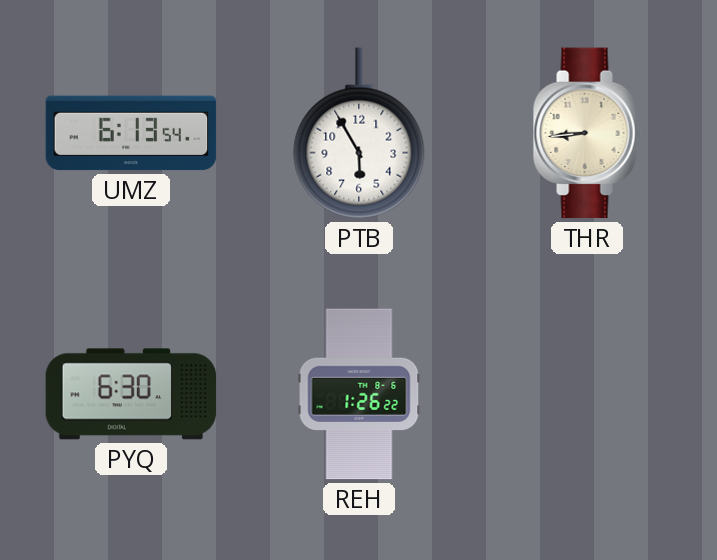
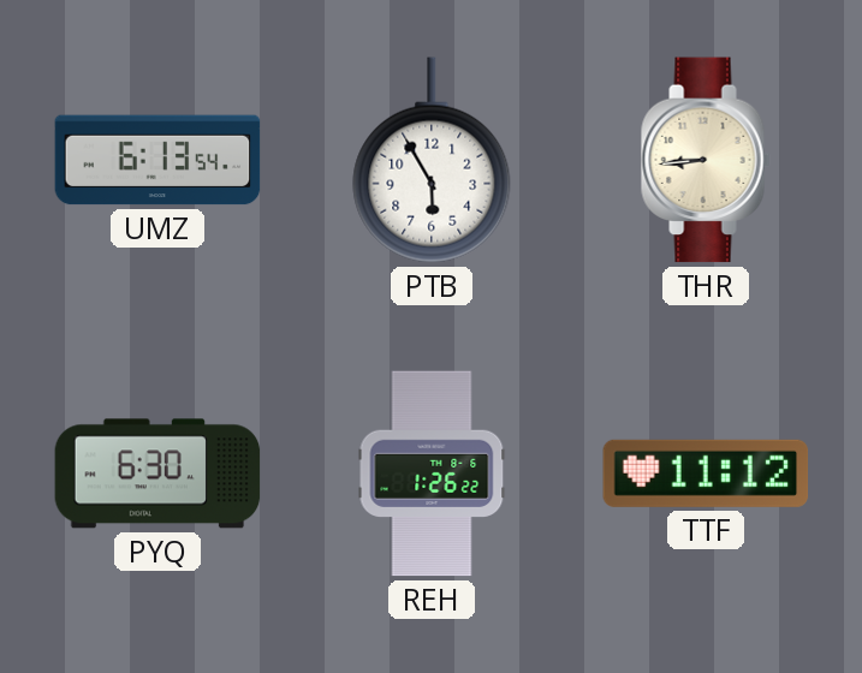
TTF: none -> 11:12 (706, 474)
